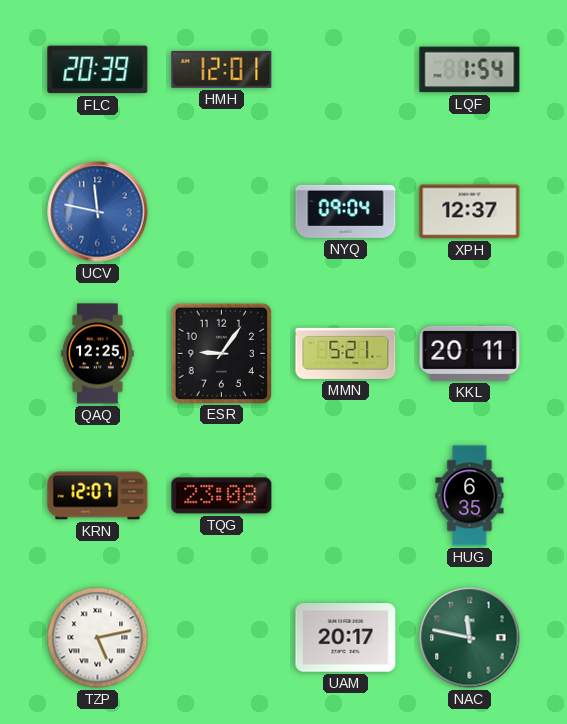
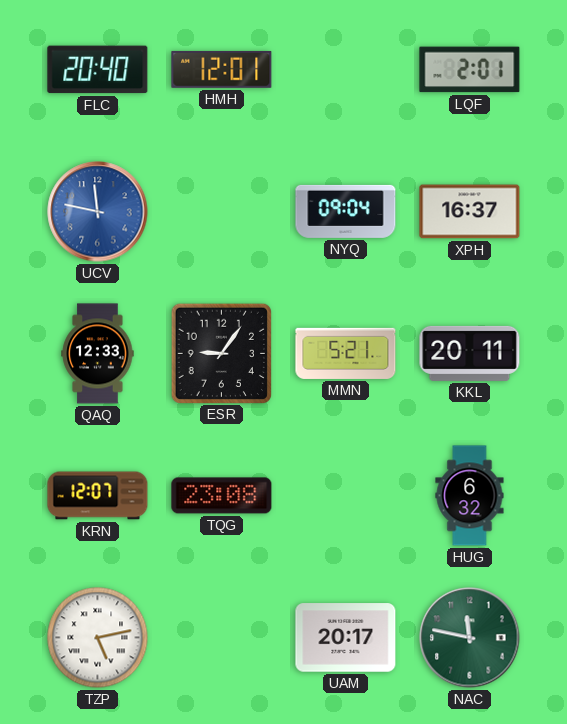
FLC: 20:39 -> 20:40 (98, 70)
LQF: 1:54 -> 2:01 (470, 70)
XPH: 12:37 -> 16:37 (470, 212)
QAQ: 12:25 -> 12:33 (98, 354)
HUG: 6:35 -> 6:32 (470, 496)
